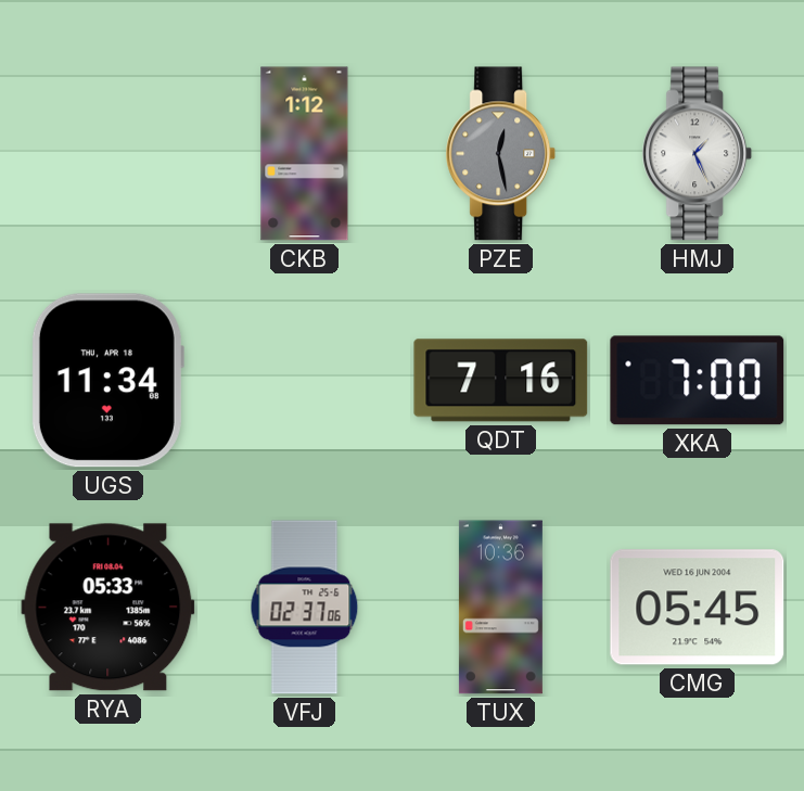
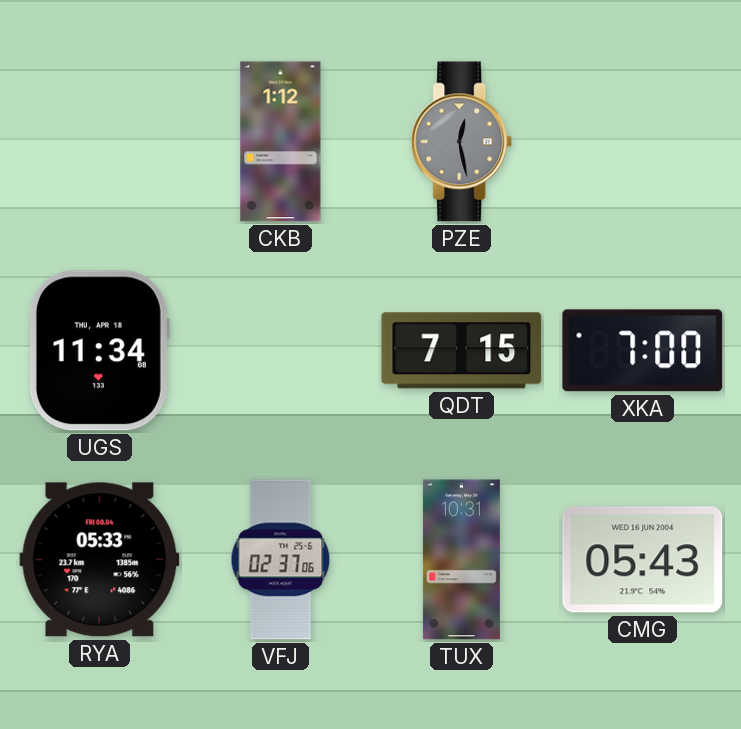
HMJ: 1:26 -> none (698, 154)
QDT: 7:16 -> 7:15 (462, 351)
TUX: 10:36 -> 10:31 (461, 560)
CMG: 05:45 -> 05:43 (643, 560)
